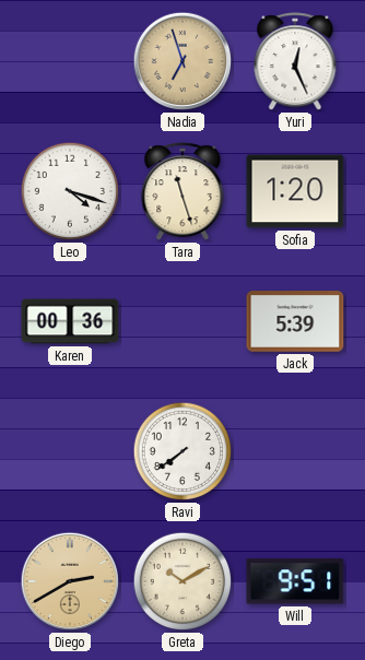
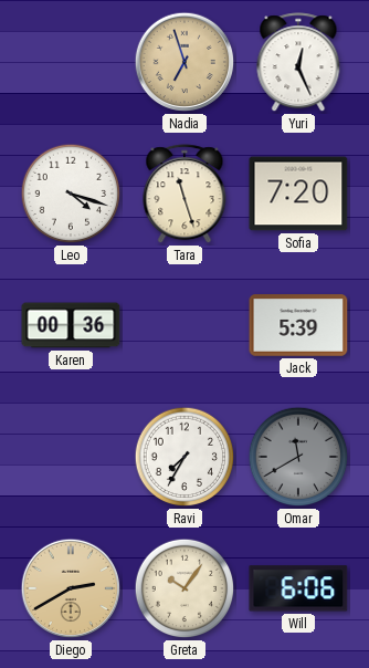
Sofia: 1:20 -> 7:20 (298, 194)
Ravi: 7:39 -> 7:35 (184, 457)
Omar: none -> 11:40 (298, 457)
Greta: 10:10 -> 10:06 (184, 588)
Will: 9:51 -> 6:06 (298, 588)
